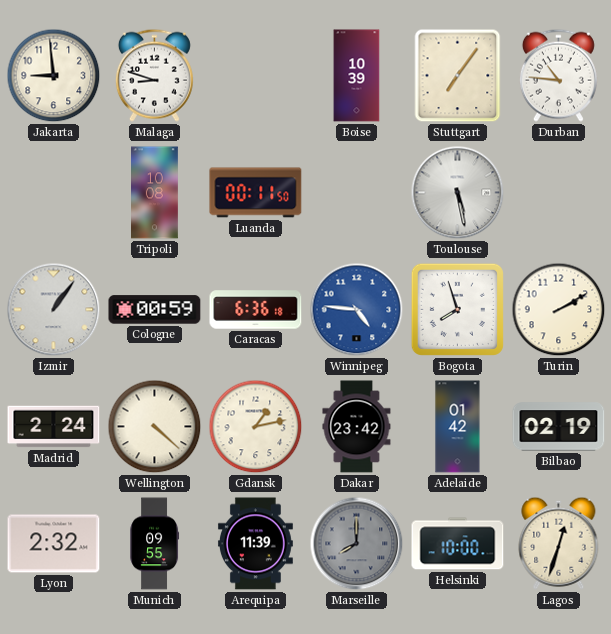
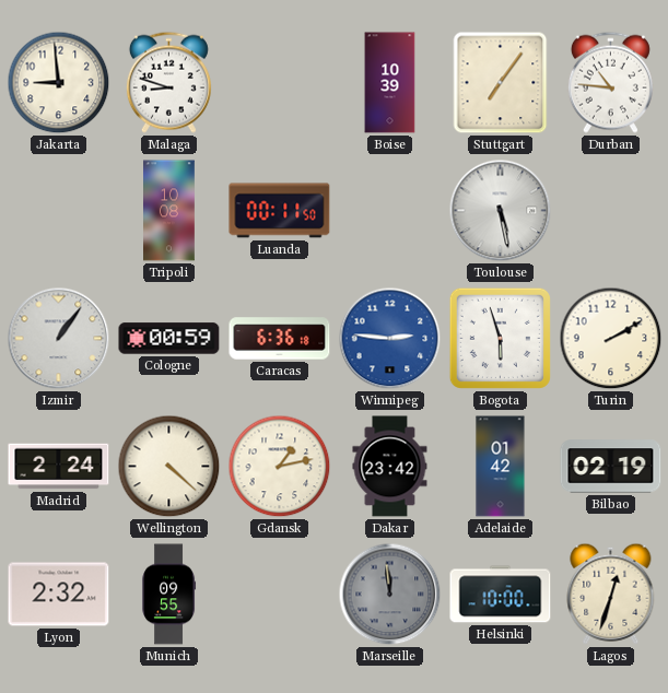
Winnipeg: 4:46 -> 2:46 (390, 339)
Bogota: 7:57 -> 5:57 (500, 338)
Arequipa: 11:39 -> none (255, 544)
Marseille: 8:00 -> 11:59 (390, 595)
